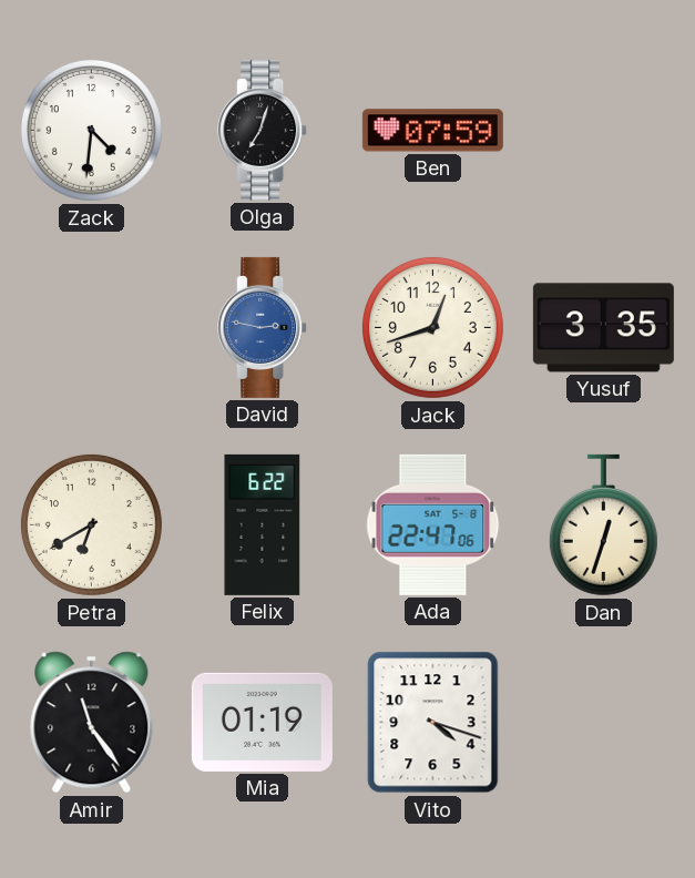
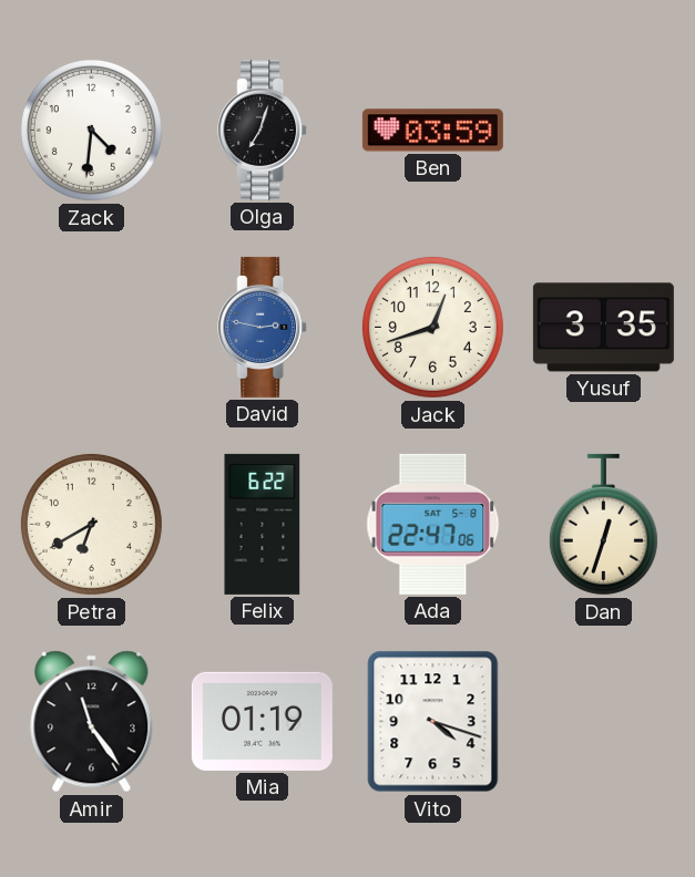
Ben: 07:59 -> 03:59 (432, 131)
